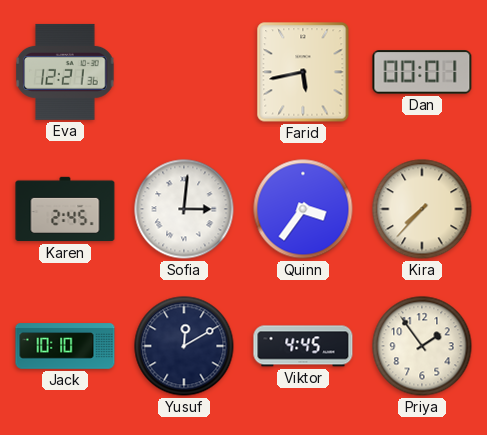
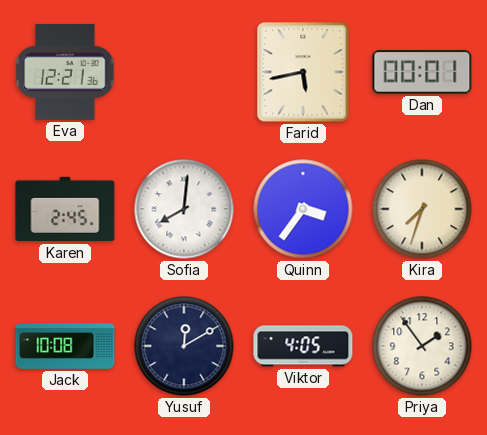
Sofia: 3:01 -> 8:01 (184, 209)
Kira: 7:37 -> 7:33 (422, 209)
Jack: 10:10 -> 10:08 (65, 346)
Viktor: 4:45 -> 4:05 (303, 346)
